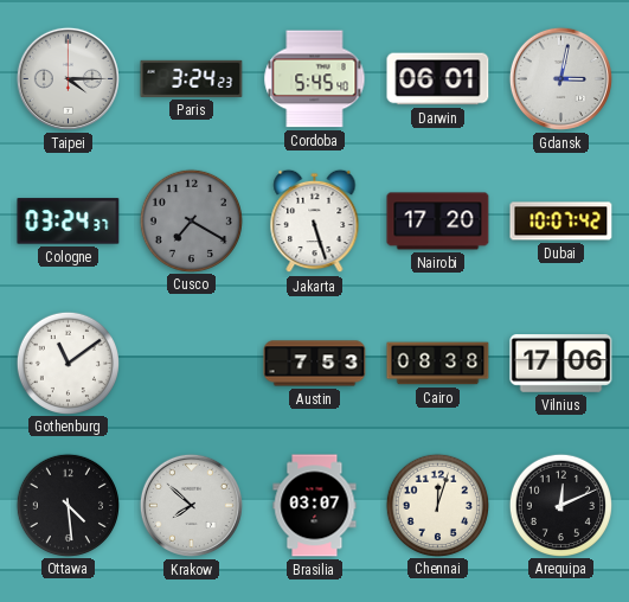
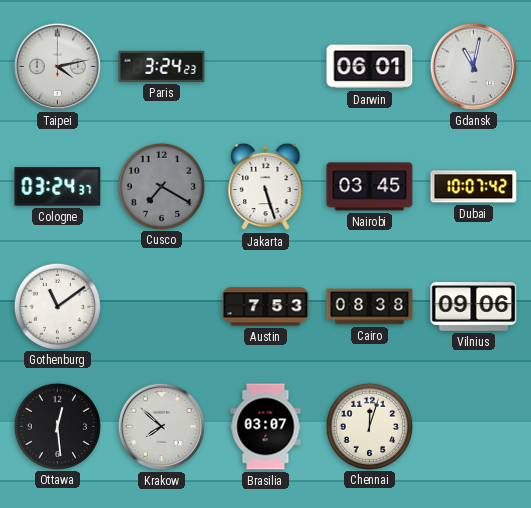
Taipei: 4:15 -> 4:13 (57, 66)
Cordoba: 5:45 -> none (315, 79)
Gdansk: 3:02 -> 11:02 (473, 66)
Nairobi: 17:20 -> 03:45 (370, 187)
Vilnius: 17:06 -> 09:06 (474, 307)
Ottawa: 4:29 -> 12:29 (57, 426)
Arequipa: 12:11 -> none (560, 505)
